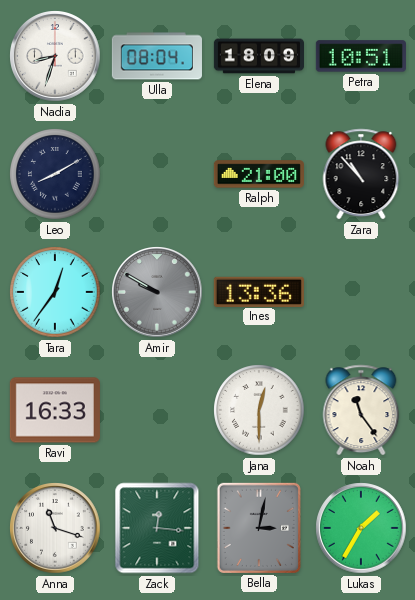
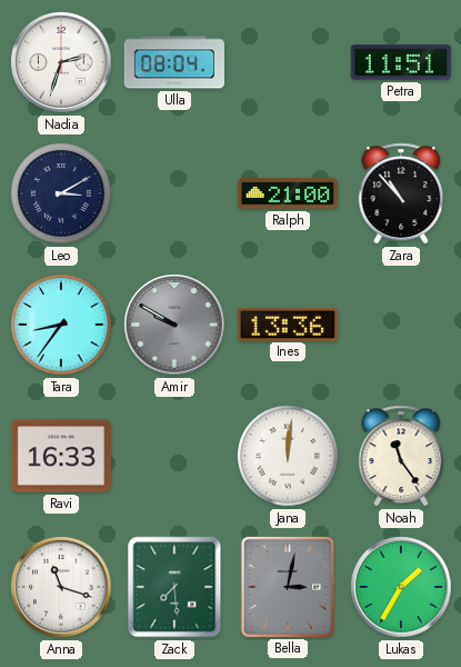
Nadia: 8:33 -> 2:33 (61, 62)
Elena: 18:09 -> none (258, 56)
Petra: 10:51 -> 11:51 (401, 62)
Leo: 8:10 -> 3:10 (61, 193)
Tara: 12:36 -> 8:36 (61, 325)
Jana: 12:30 -> 12:01 (288, 456)
Zack: 12:16 -> 7:29 (174, 587)
